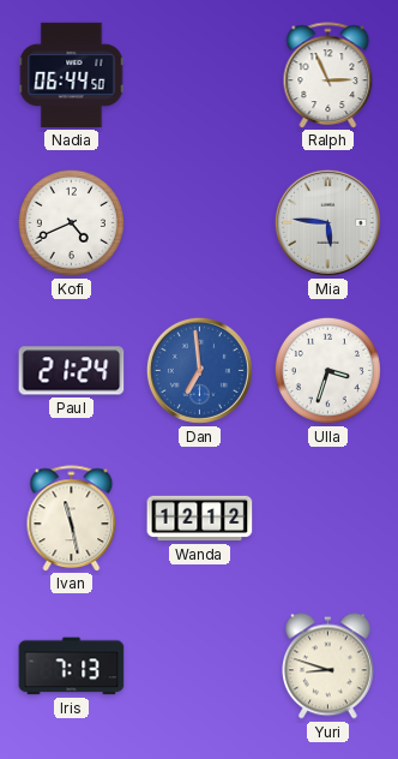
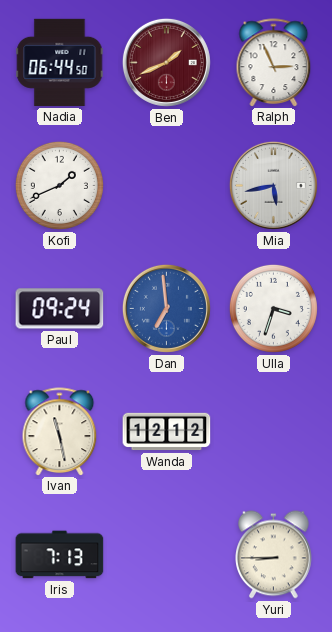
Ben: none -> 1:41 (166, 62)
Kofi: 4:41 -> 1:41 (59, 185)
Mia: 5:46 -> 5:43 (273, 185)
Paul: 21:24 -> 09:24 (60, 309)
Yuri: 8:48 -> 8:45 (274, 555)
